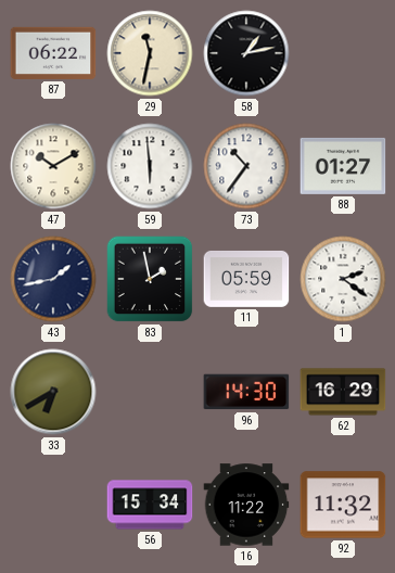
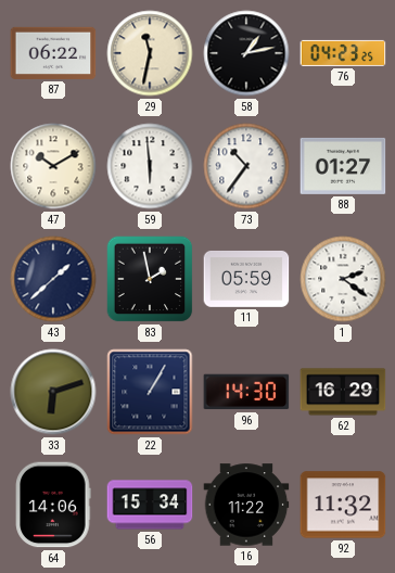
76: none -> 04:23 (343, 53)
43: 1:43 -> 1:38 (53, 279)
33: 6:40 -> 6:12 (53, 392)
22: none -> 1:05 (150, 392)
64: none -> 14:06 (53, 505)
